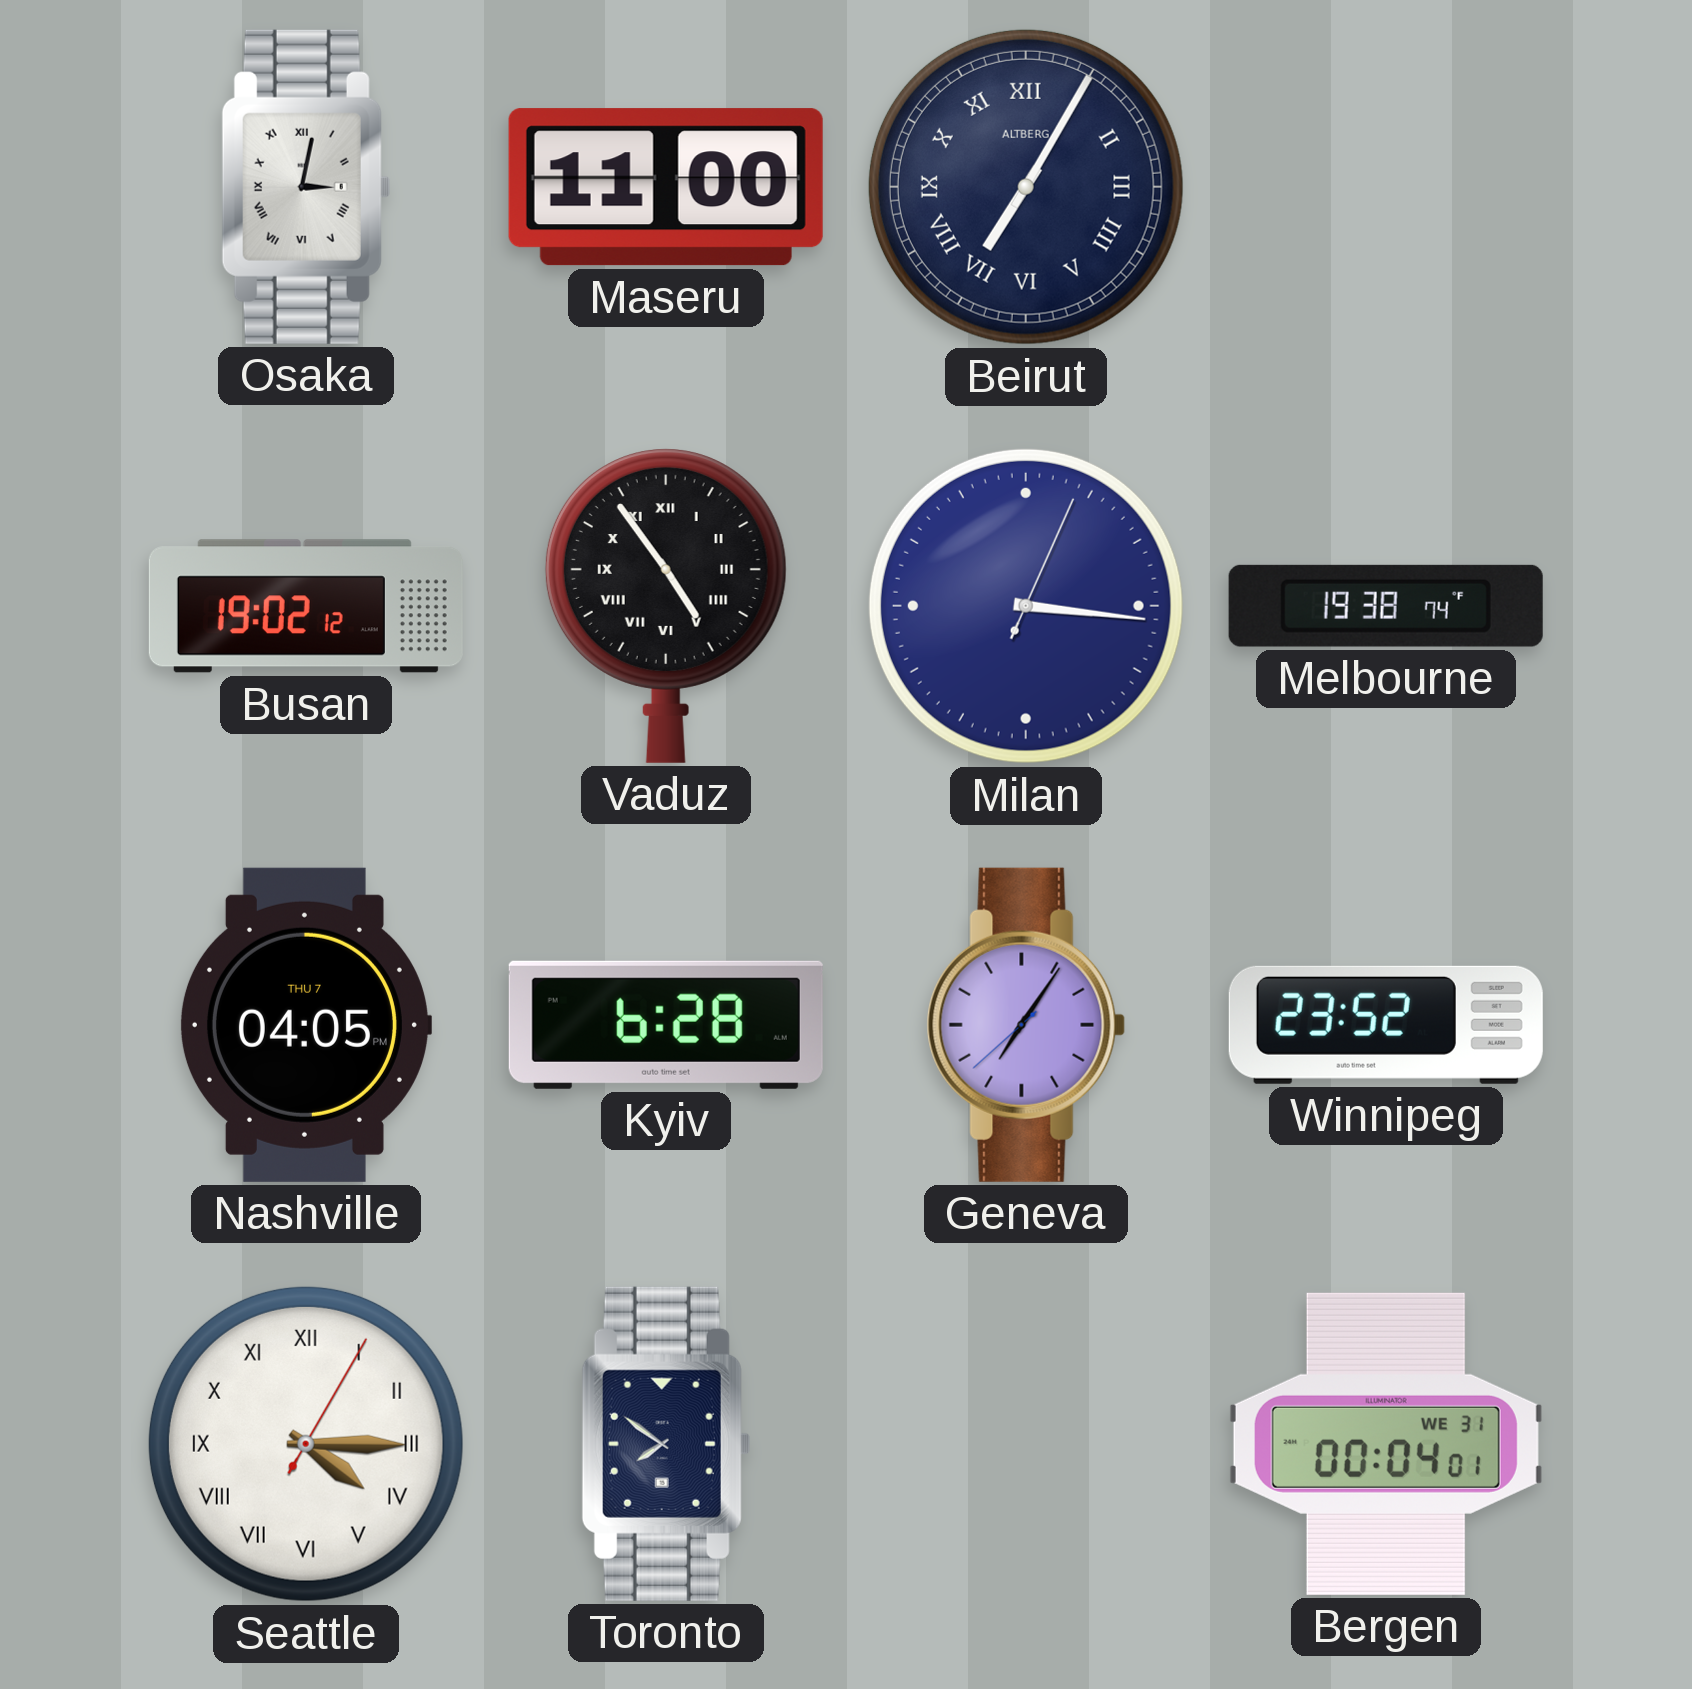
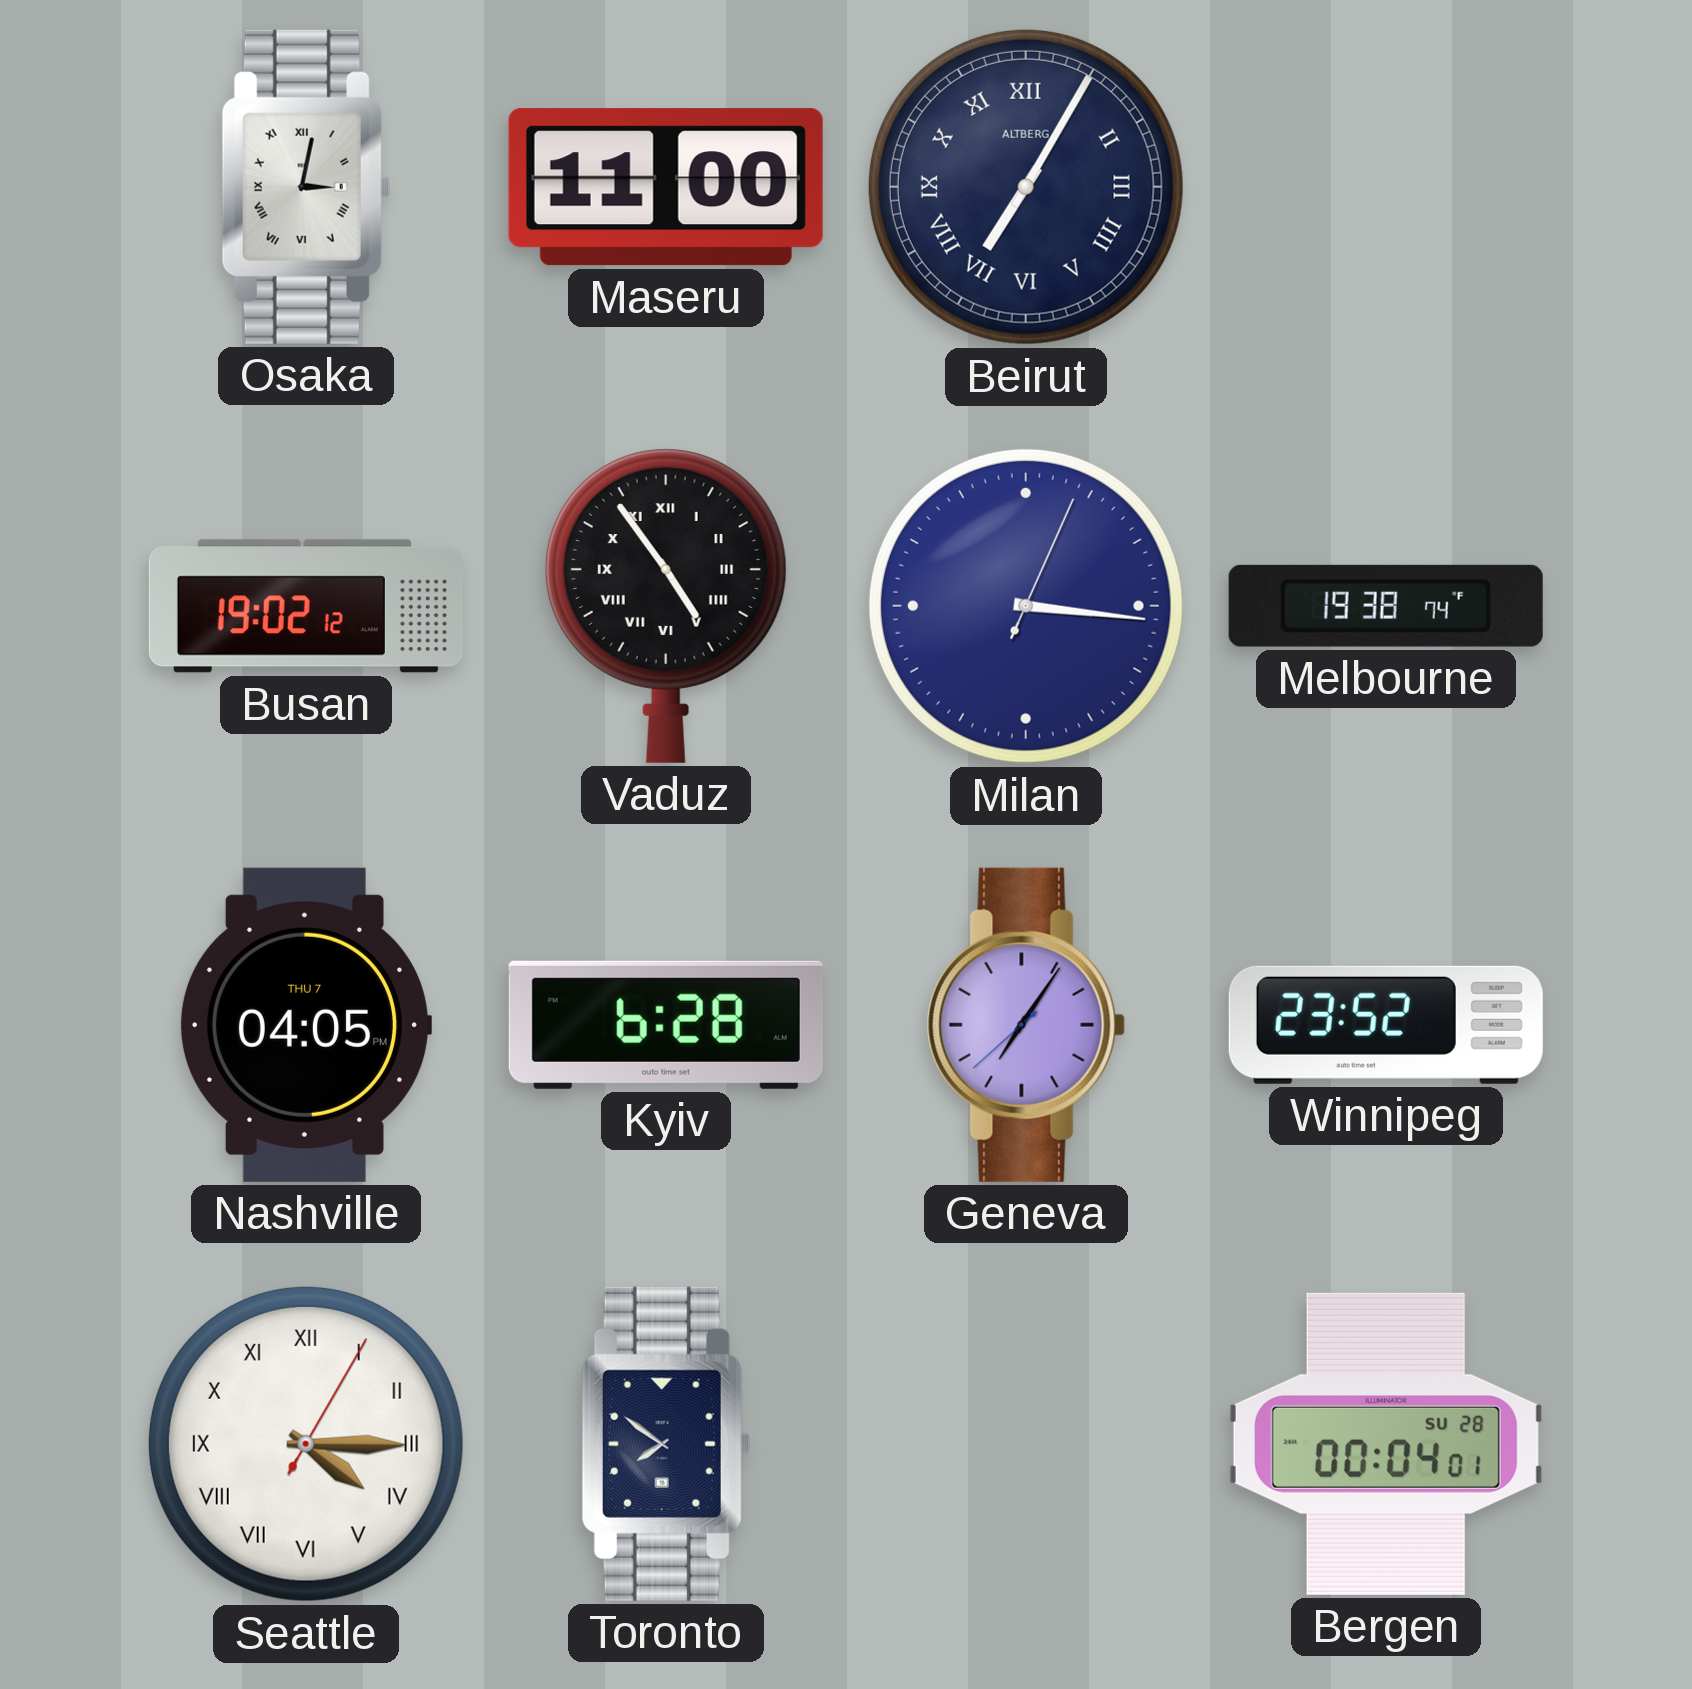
Bergen date: WE 31 -> SU 28 (1386, 1444)
